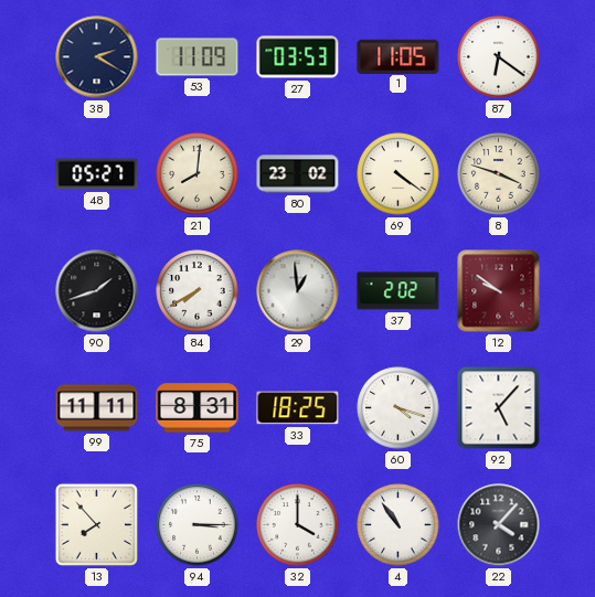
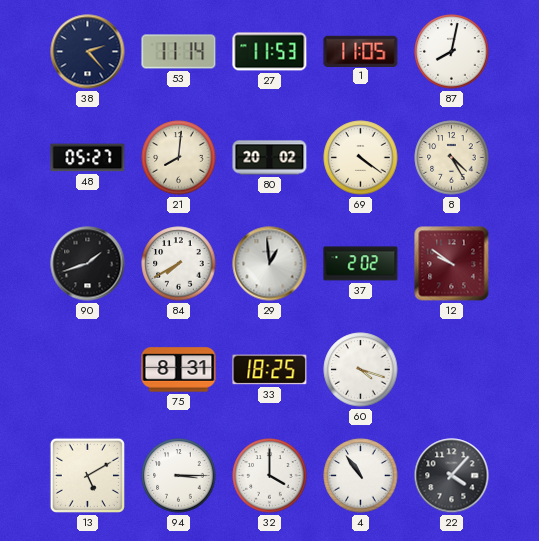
38: 2:20 -> 2:23 (88, 52)
53: 11:09 -> 11:14 (179, 52)
27: 03:53 -> 11:53 (270, 52)
87: 6:21 -> 8:02 (452, 52)
80: 23:02 -> 20:02 (270, 158)
8: 3:48 -> 4:25 (452, 158)
99: 11:11 -> none (97, 408)
92: 5:07 -> none (499, 408)
13: 7:53 -> 5:10 (87, 475)
